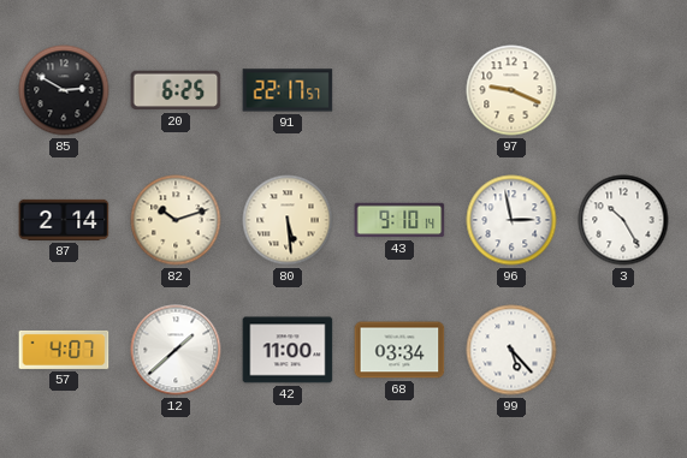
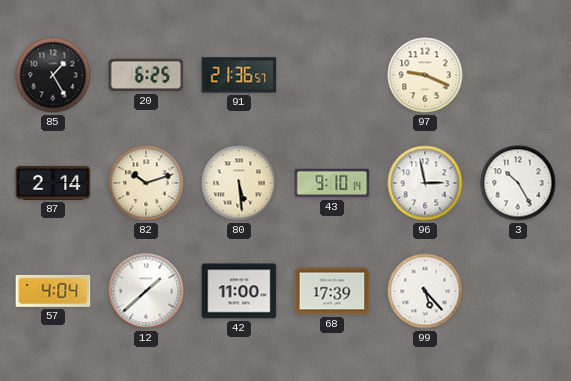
85: 2:50 -> 1:25 (53, 75)
91: 22:17 -> 21:36 (239, 75)
57: 4:07 -> 4:04 (53, 291)
68: 03:34 -> 17:39 (332, 291)
